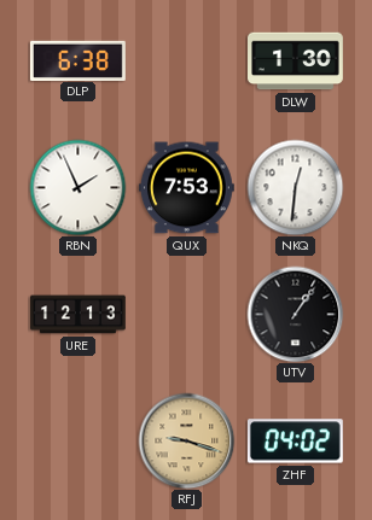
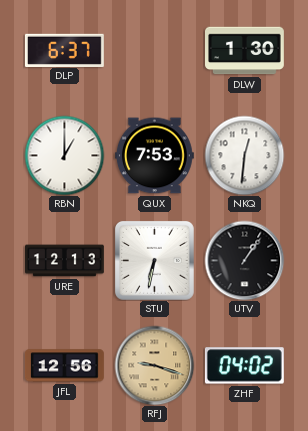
DLP: 6:38 -> 6:37 (64, 50)
RBN: 1:56 -> 1:00 (64, 155)
STU: none -> 6:32 (154, 260)
JFL: none -> 12:56 (64, 366)
